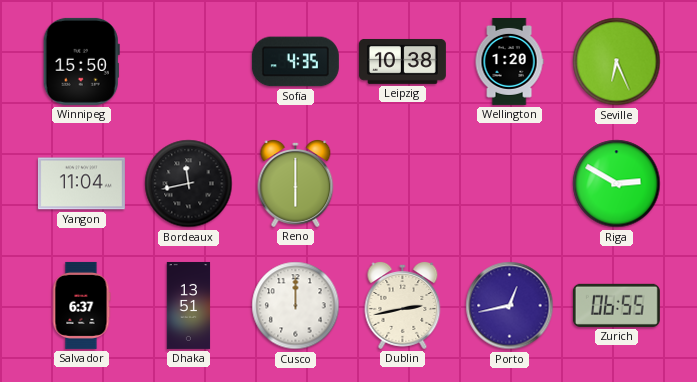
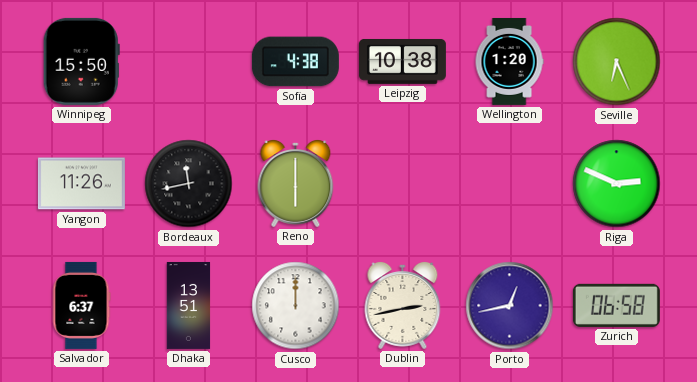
Sofia: 4:35 -> 4:38 (295, 62)
Yangon: 11:04 -> 11:26 (81, 184)
Riga: 2:50 -> 2:49 (617, 184)
Zurich: 06:55 -> 06:58 (616, 305)
